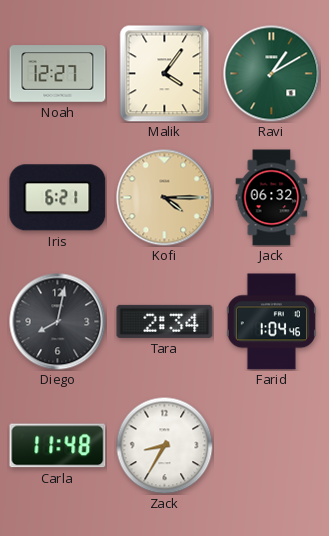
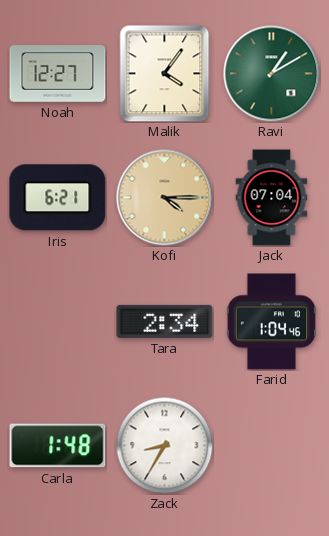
Jack: 06:32 -> 07:04 (272, 198)
Diego: 8:02 -> none (58, 322)
Carla: 11:48 -> 1:48 (58, 446)
